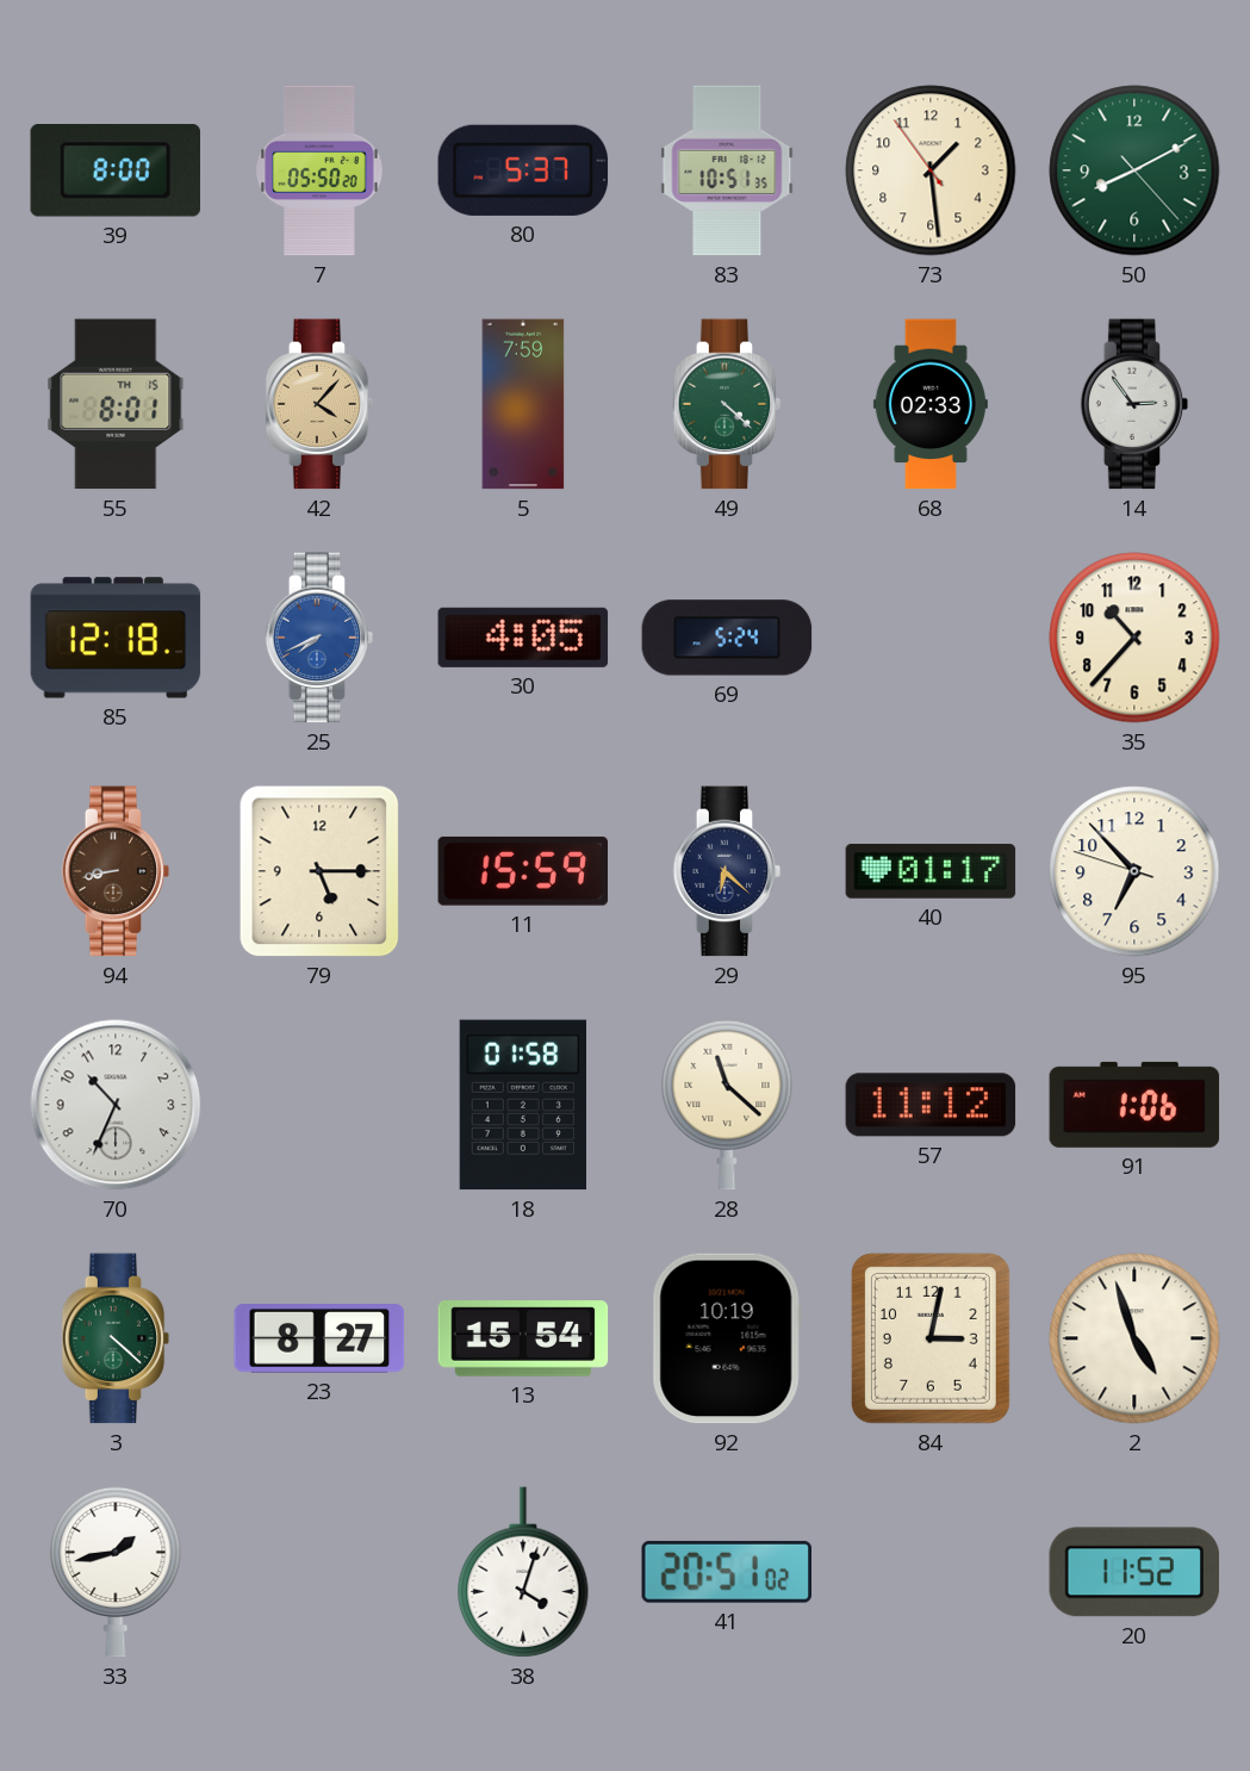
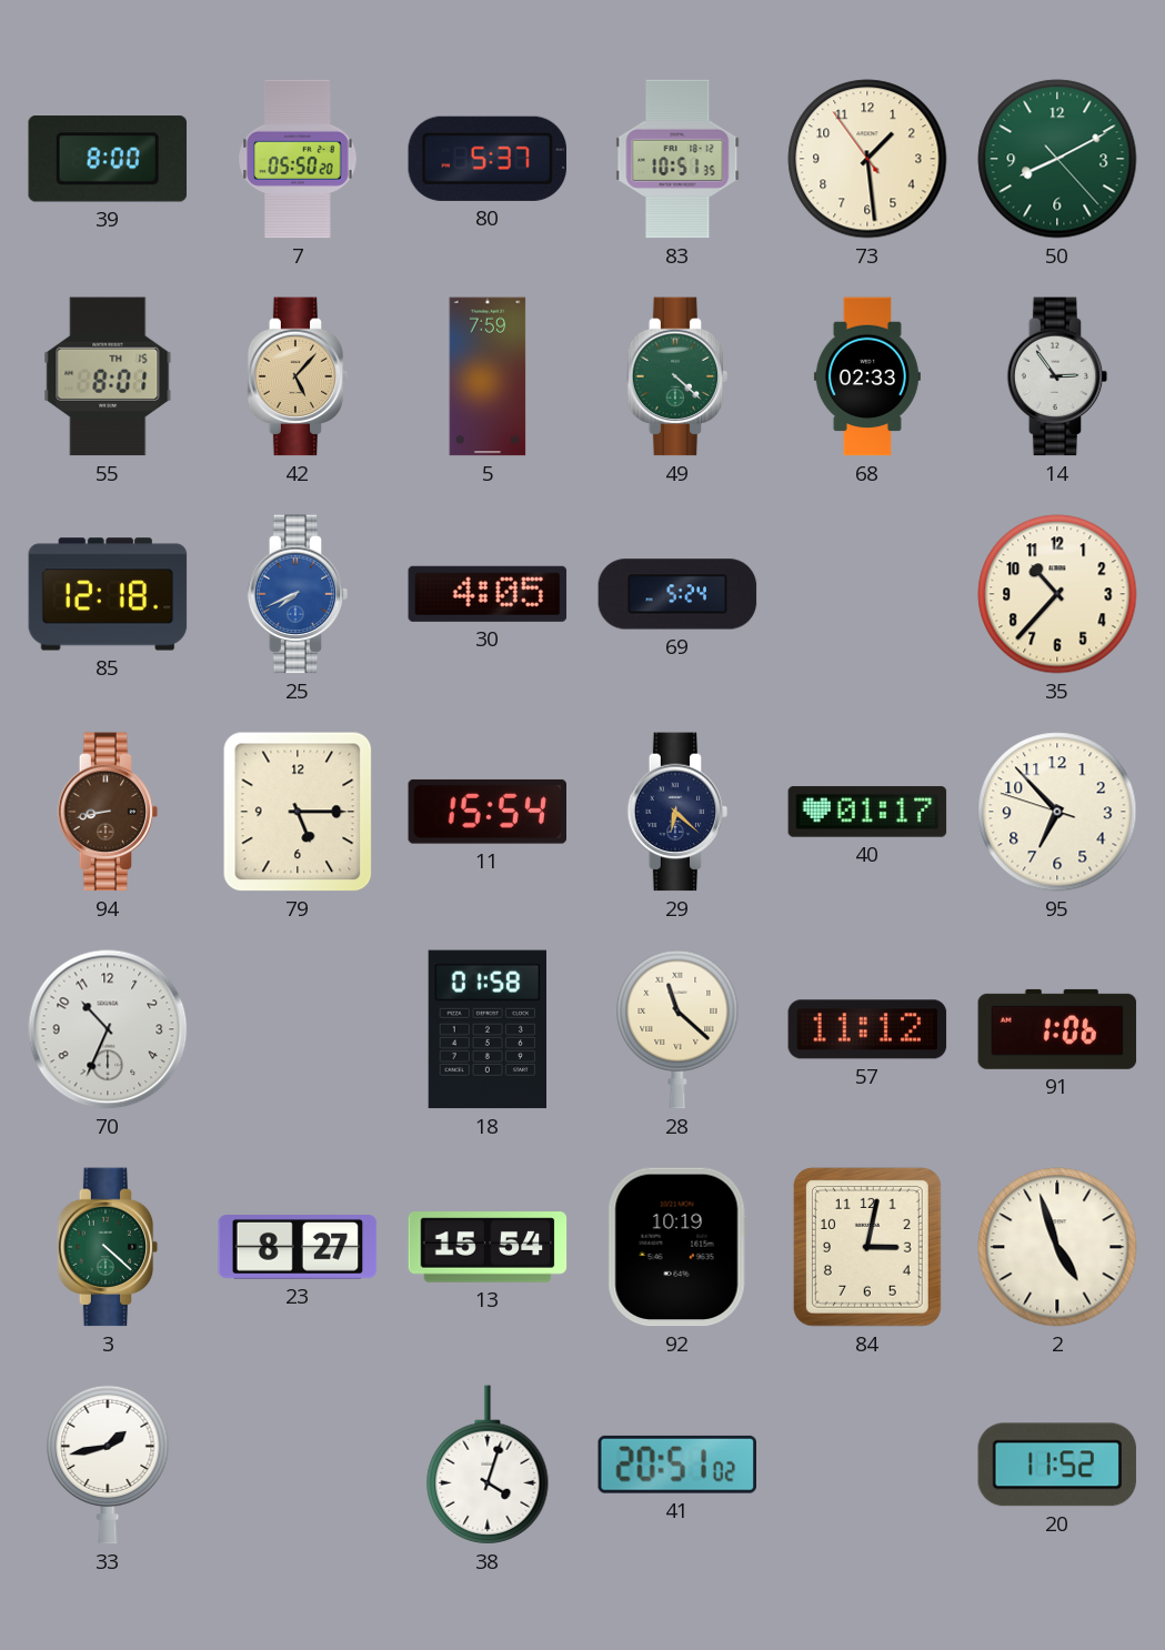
42: 4:07 -> 5:07 (298, 376)
11: 15:59 -> 15:54 (488, 812)
